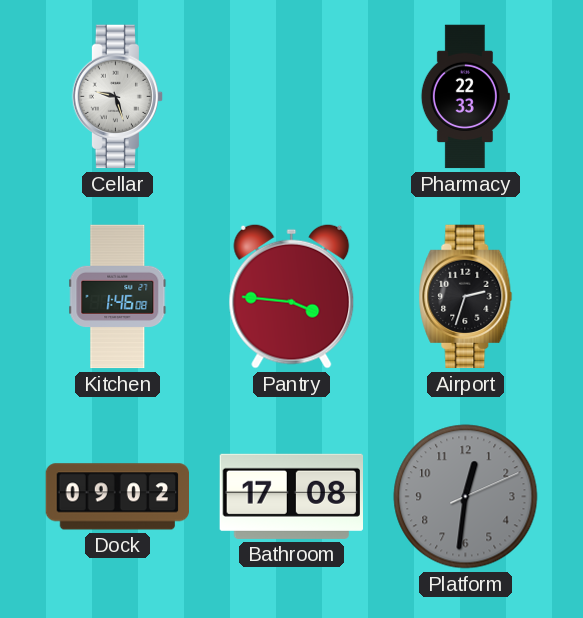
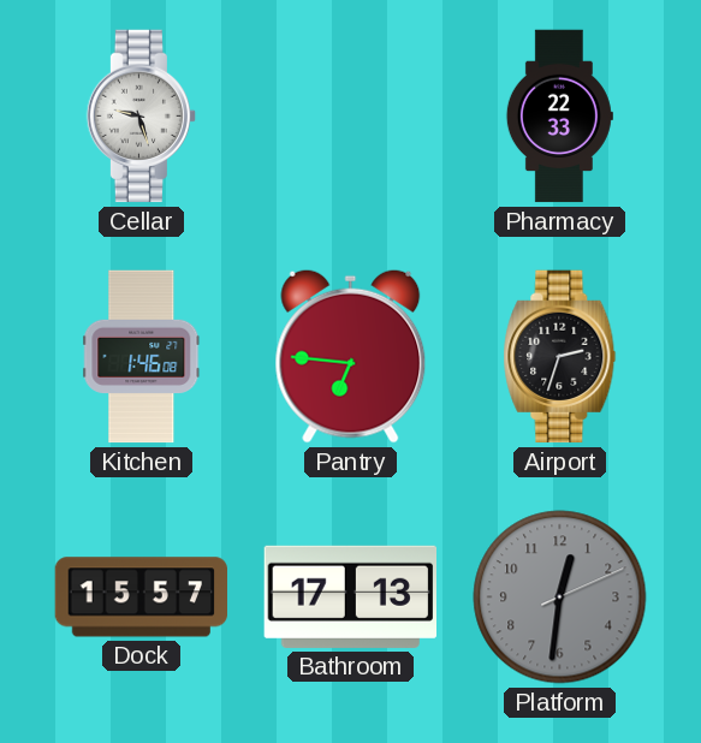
Pantry: 3:46 -> 6:46 (351, 356)
Dock: 09:02 -> 15:57 (141, 598)
Bathroom: 17:08 -> 17:13 (350, 596)
